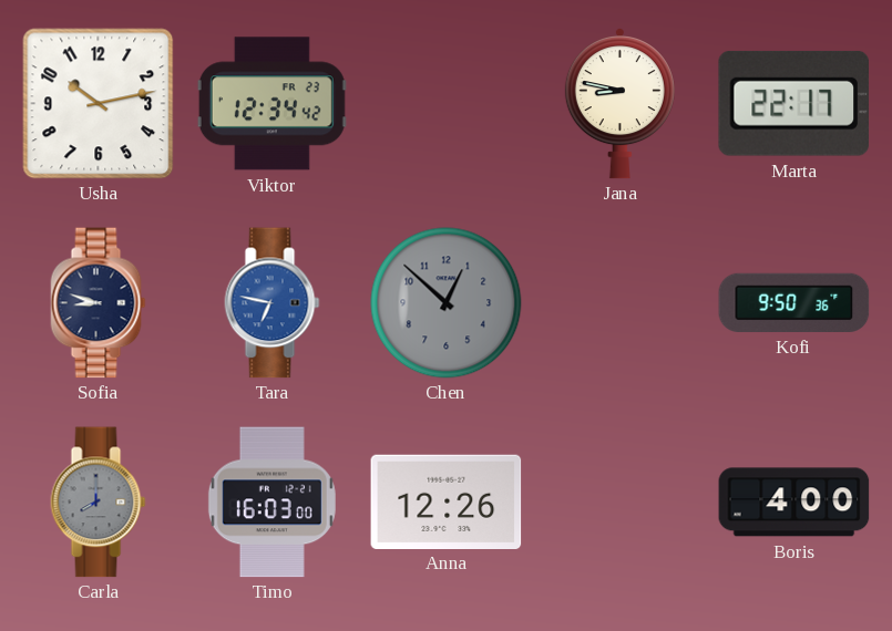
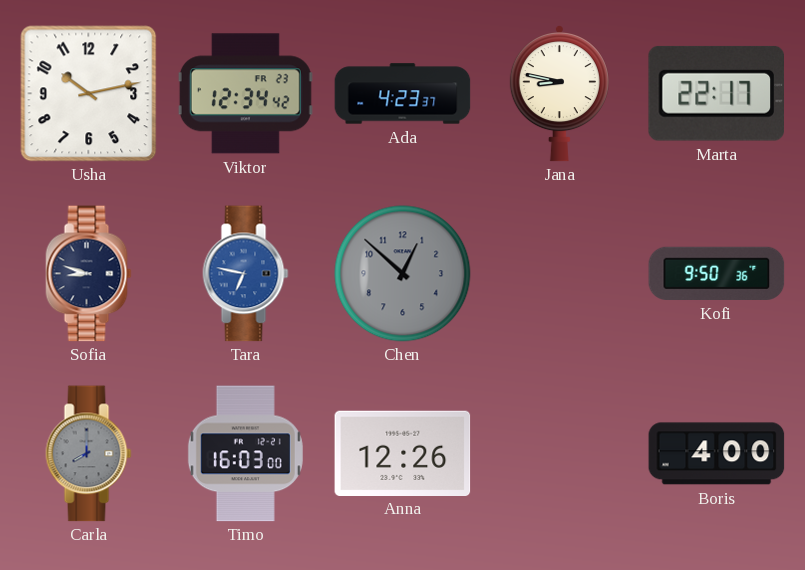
Ada: none -> 4:23 (403, 94)
